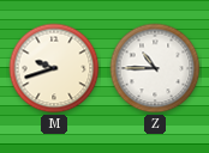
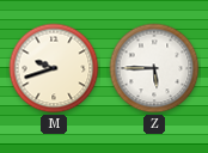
Z: 10:45 -> 5:45 (154, 68)
